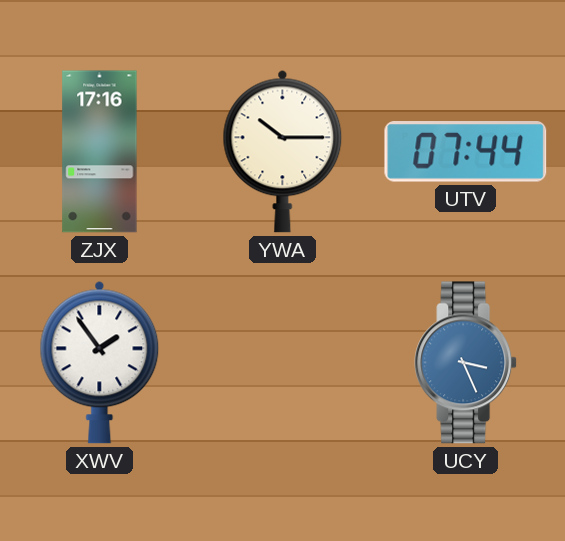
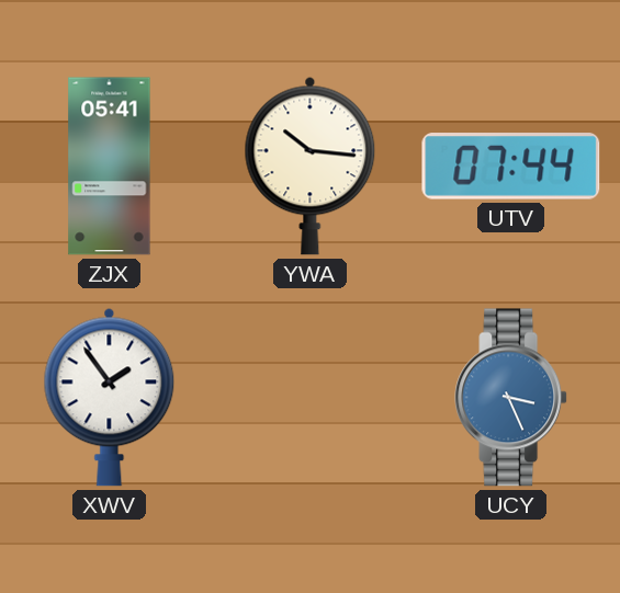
ZJX: 17:16 -> 05:41 (110, 167)
YWA: 10:15 -> 10:16 (311, 166)
